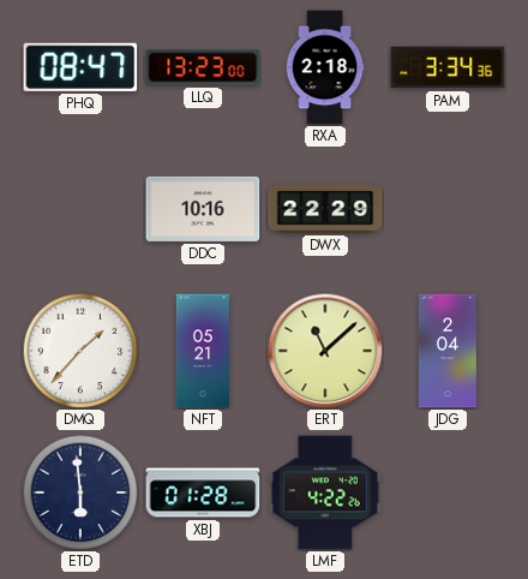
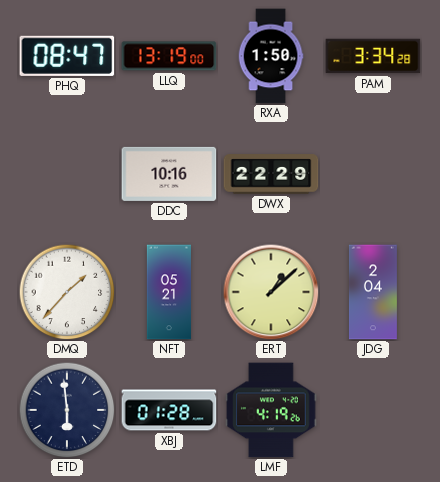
LLQ: 13:23 -> 13:19 (169, 56)
RXA: 2:18 -> 1:50 (271, 56)
PAM: 3:34:36 -> 3:34:28 (373, 56)
ERT: 11:08 -> 1:08 (271, 292)
LMF: 4:22 -> 4:19 (271, 410)
